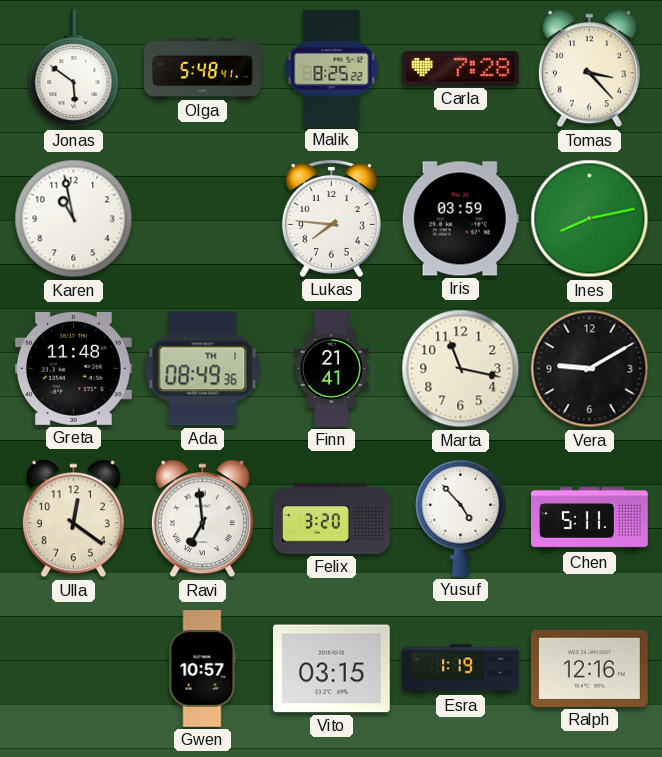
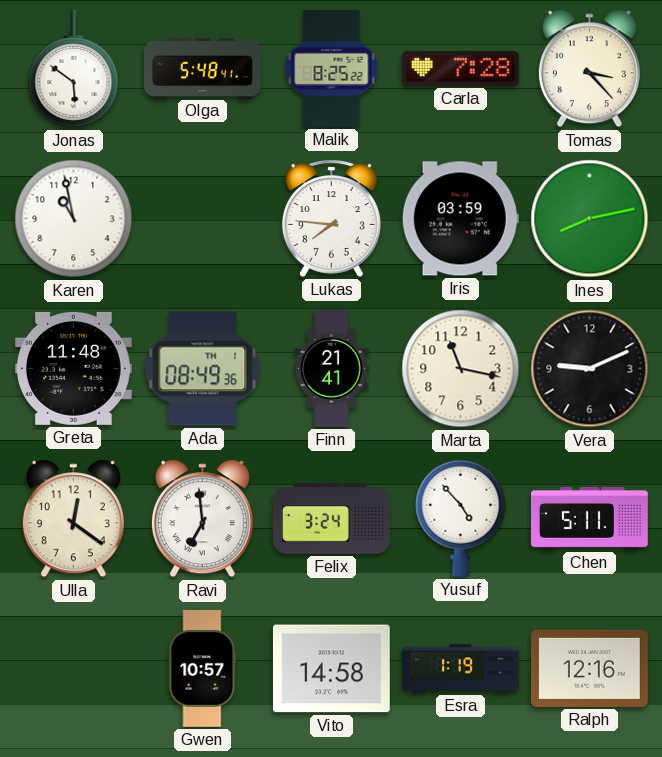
Vera: 9:10 -> 9:11 (590, 369)
Felix: 3:20 -> 3:24 (332, 519)
Vito: 03:15 -> 14:58 (331, 669)
